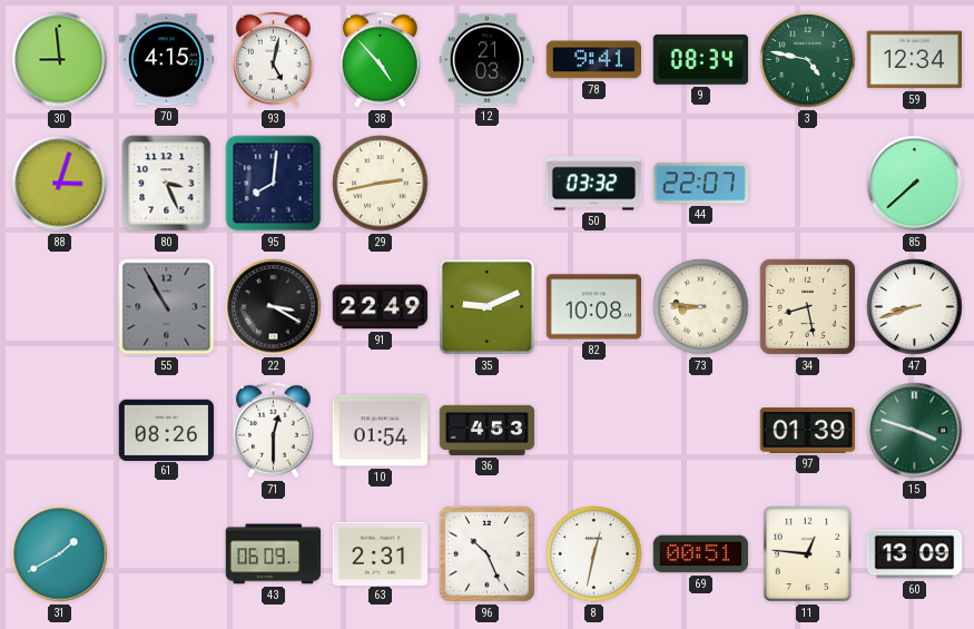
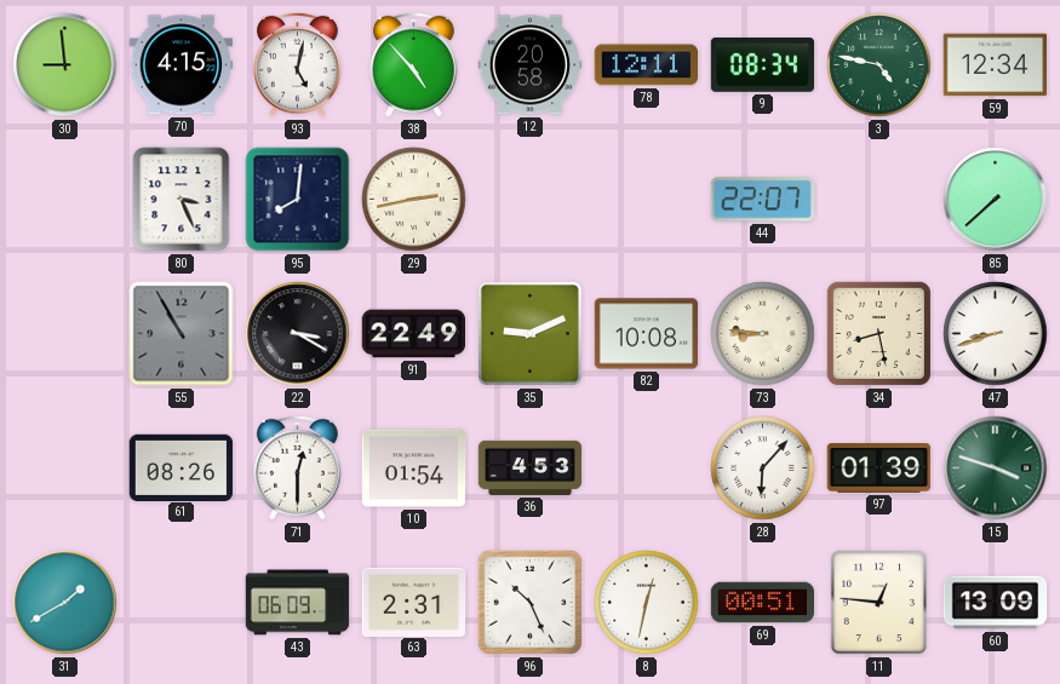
12: 21:03 -> 20:58 (531, 65)
78: 9:41 -> 12:11 (646, 65)
88: 3:03 -> none (60, 184)
50: 03:32 -> none (594, 184)
28: none -> 6:07 (763, 469)
